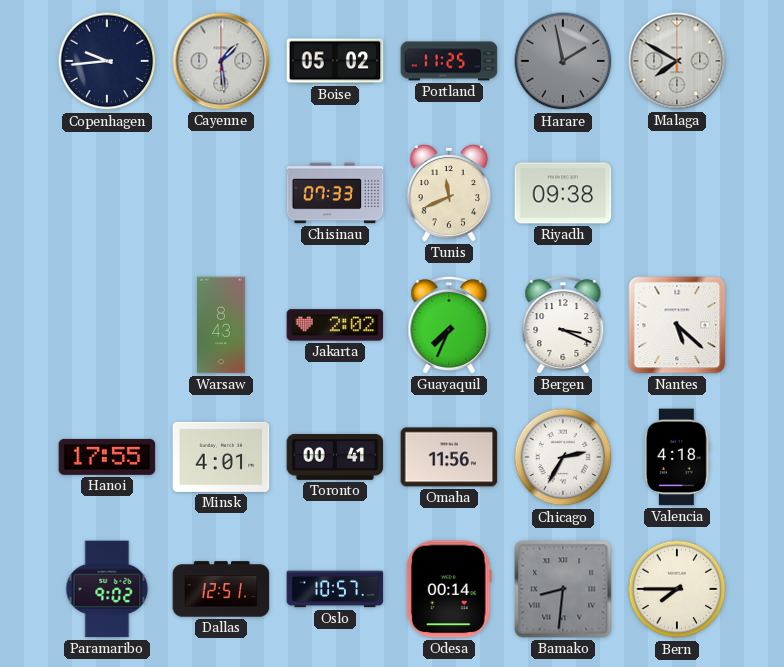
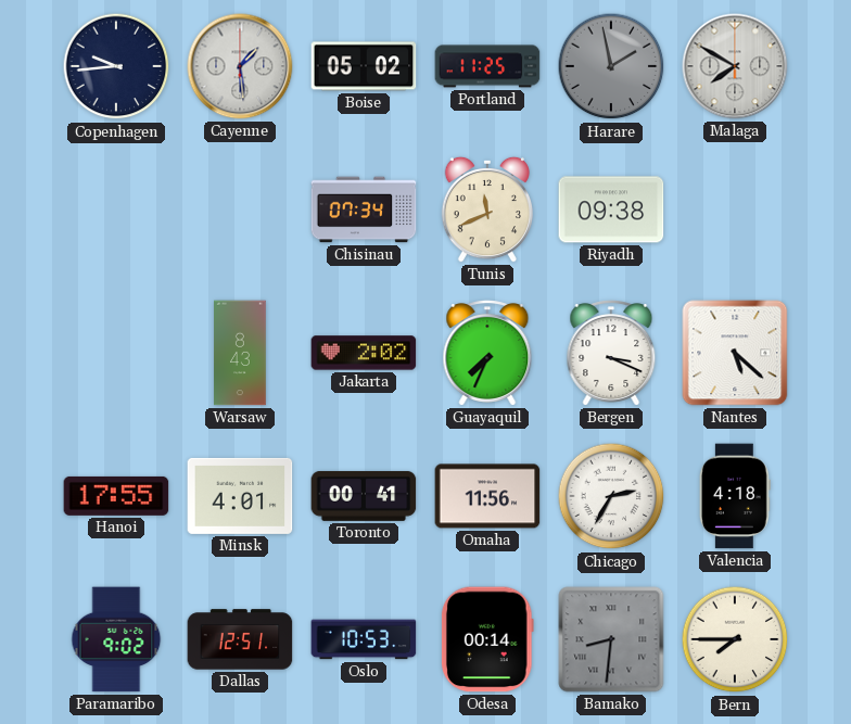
Chisinau: 07:33 -> 07:34 (364, 209)
Oslo: 10:57 -> 10:53 (364, 639)
